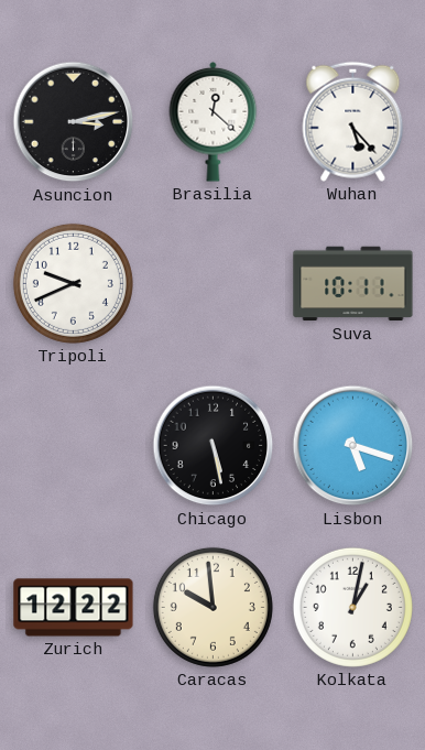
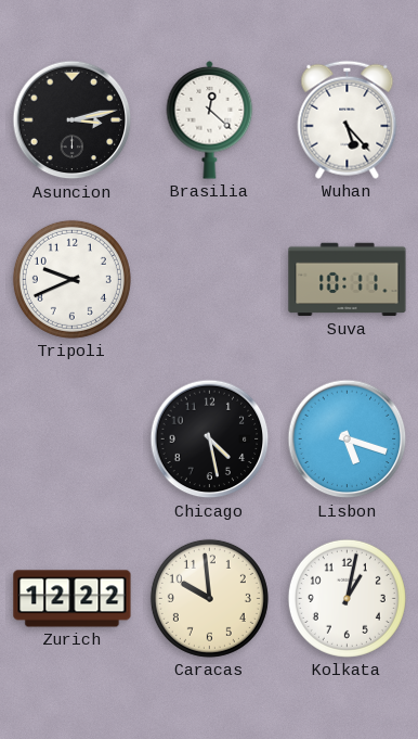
Chicago: 5:28 -> 4:28 (210, 439)
